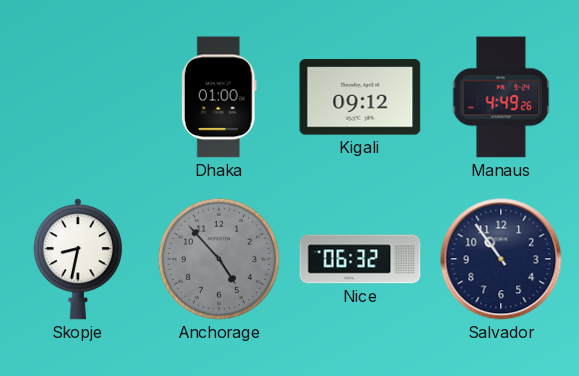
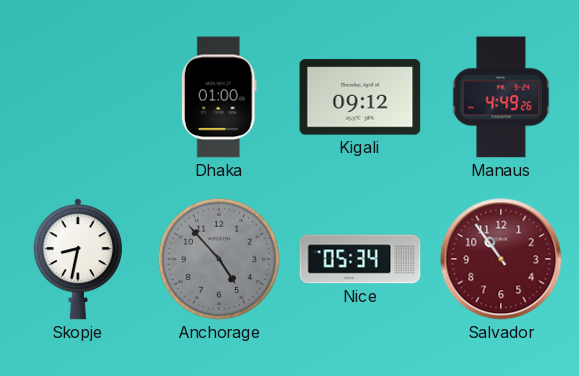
Nice: 06:32 -> 05:34 (360, 259)
Salvador dial: navy -> burgundy (501, 259)
